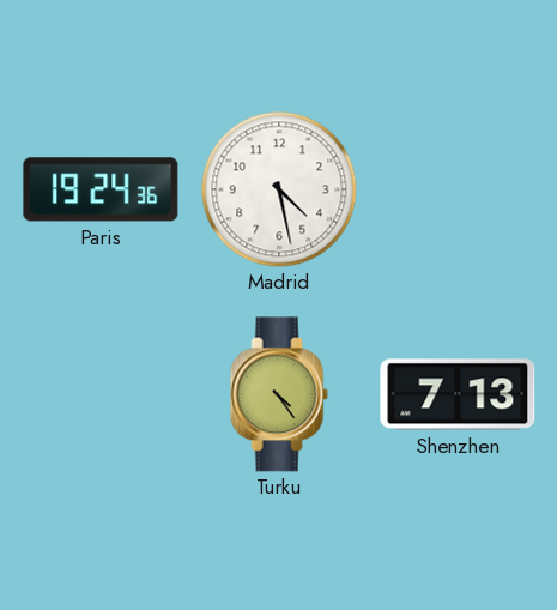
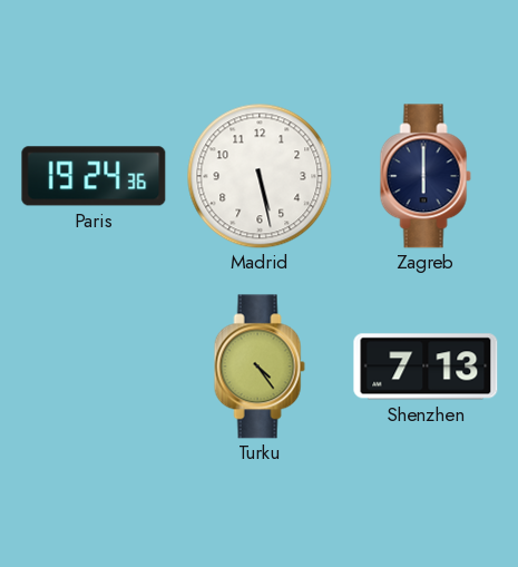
Madrid: 4:28 -> 5:28 (260, 176)
Zagreb: none -> 6:00 (426, 176)
